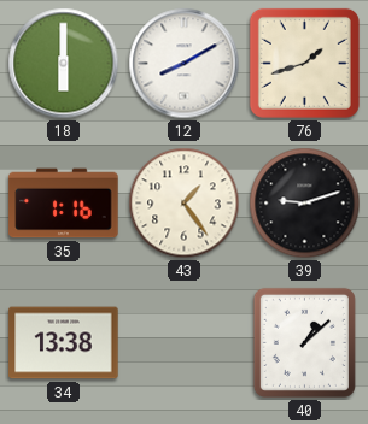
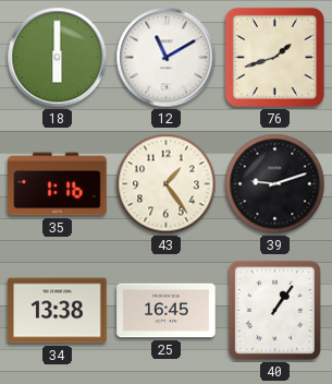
12: 8:10 -> 11:10 (167, 58)
25: none -> 16:45 (167, 311)
40: 1:08 -> 1:06 (274, 310)
